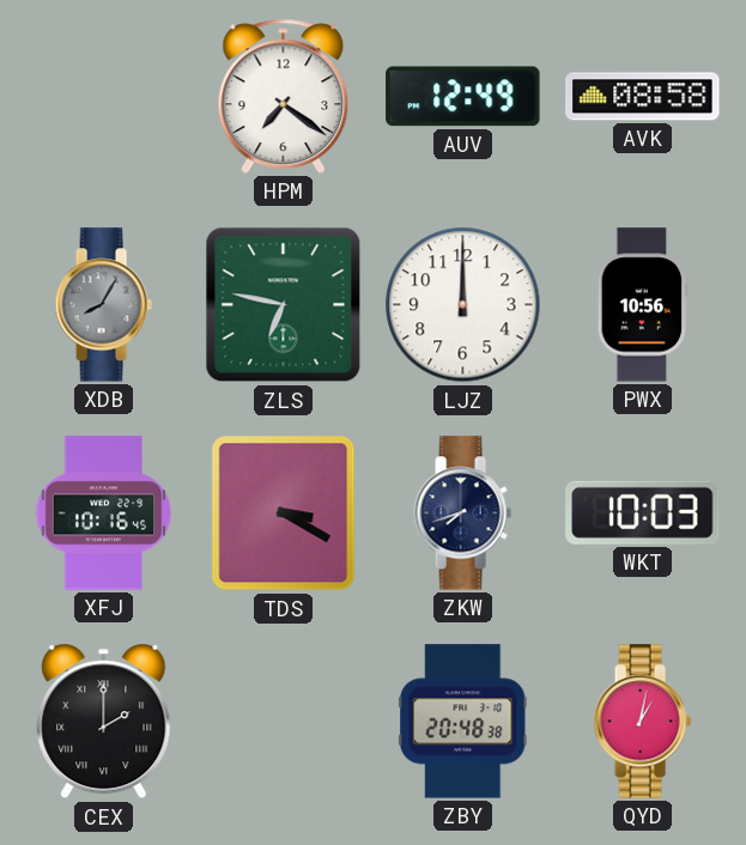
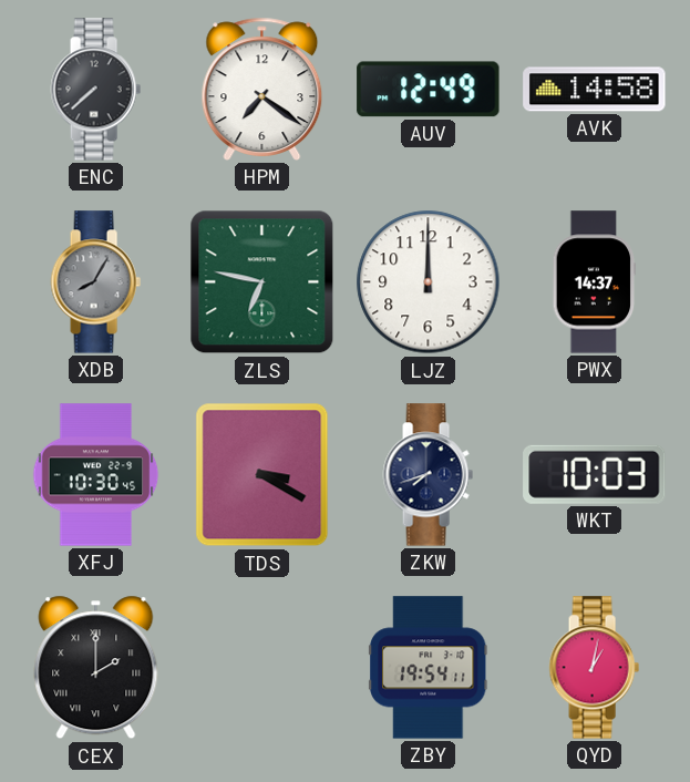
ENC: none -> 7:38 (95, 90)
AVK: 08:58 -> 14:58 (595, 90)
PWX: 10:56 -> 14:37 (595, 282)
XFJ: 10:16 -> 10:30 (96, 475)
ZBY: 20:48 -> 19:54 (429, 668)
